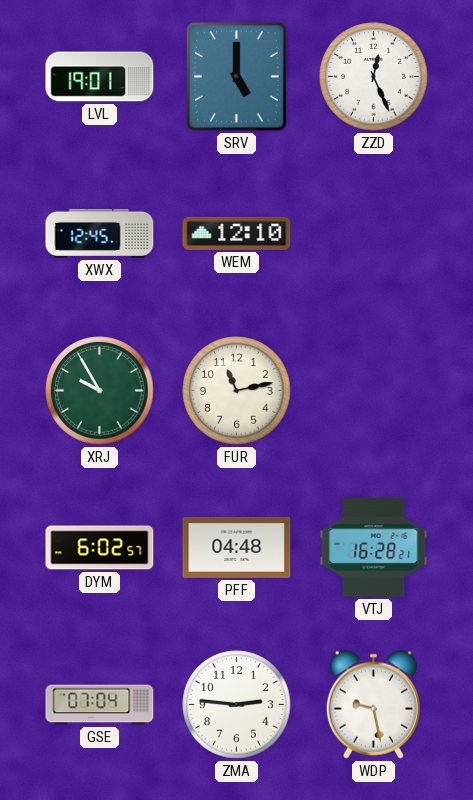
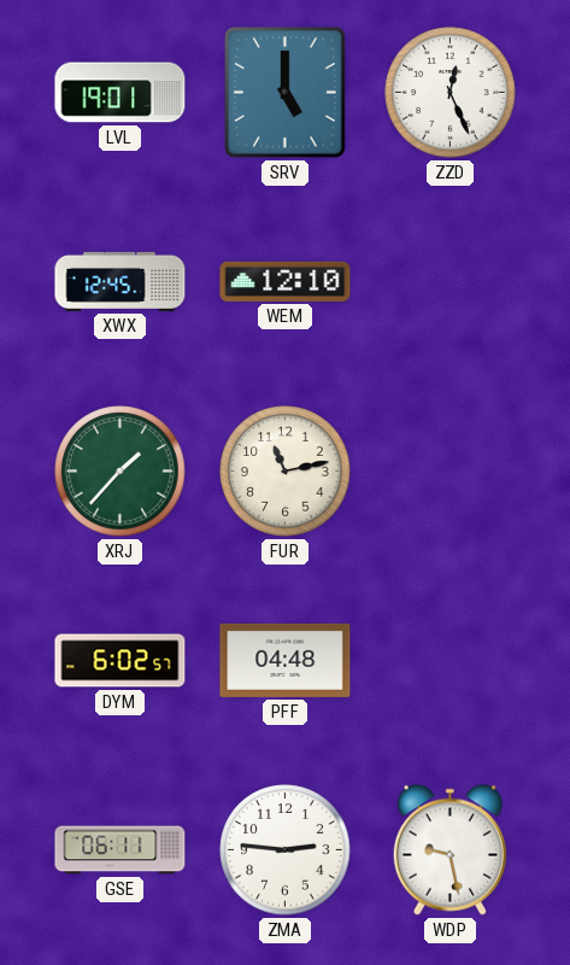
XRJ: 9:55 -> 1:37 (121, 472)
VTJ: 16:28 -> none (374, 547)
GSE: 07:04 -> 06:11 (121, 850)
